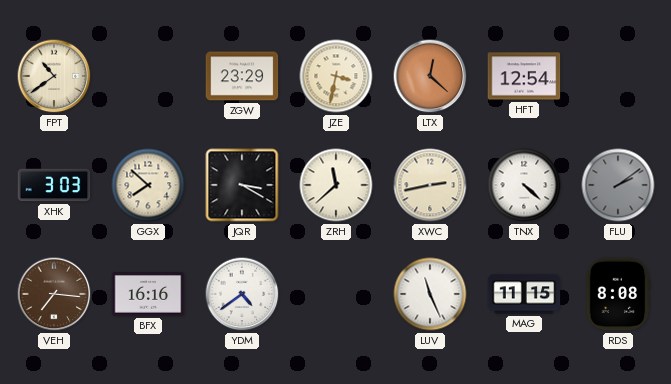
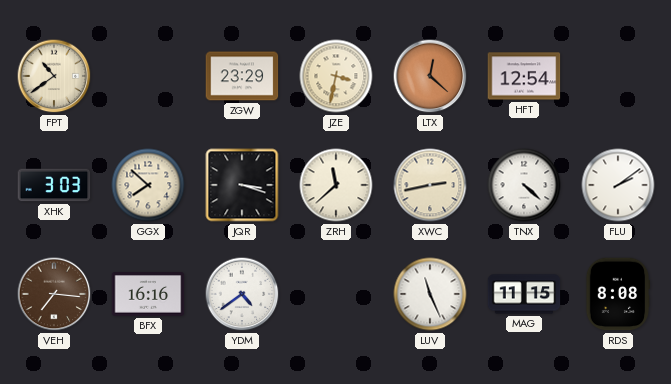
JQR: 3:20 -> 3:18 (242, 185)
FLU dial: grey -> white (618, 185)
